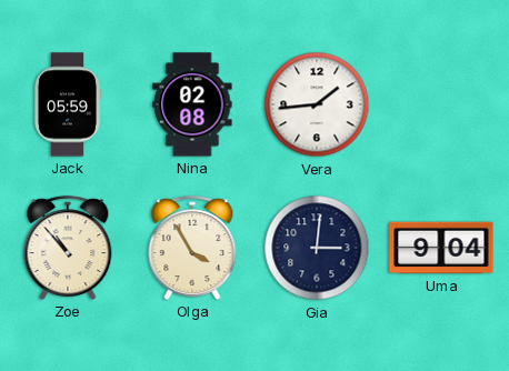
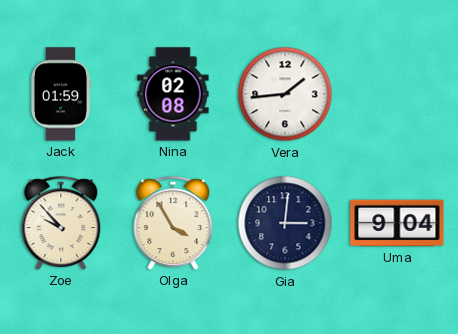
Jack: 05:59 -> 01:59 (60, 94)
Zoe: 10:53 -> 9:53 (61, 223)
